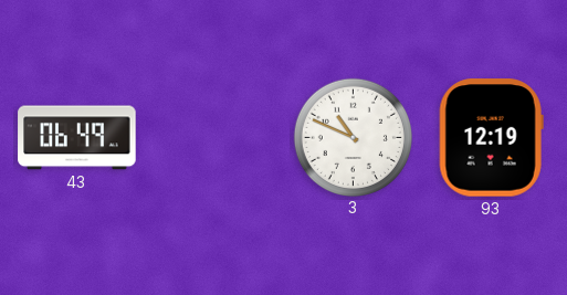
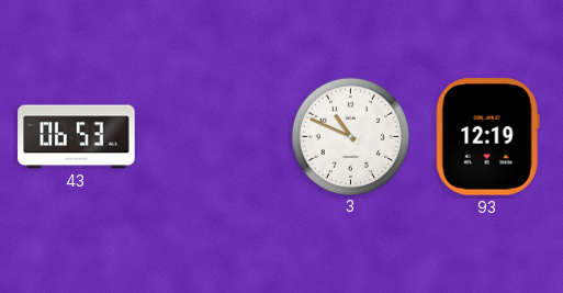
43: 06:49 -> 06:53 (77, 137)
